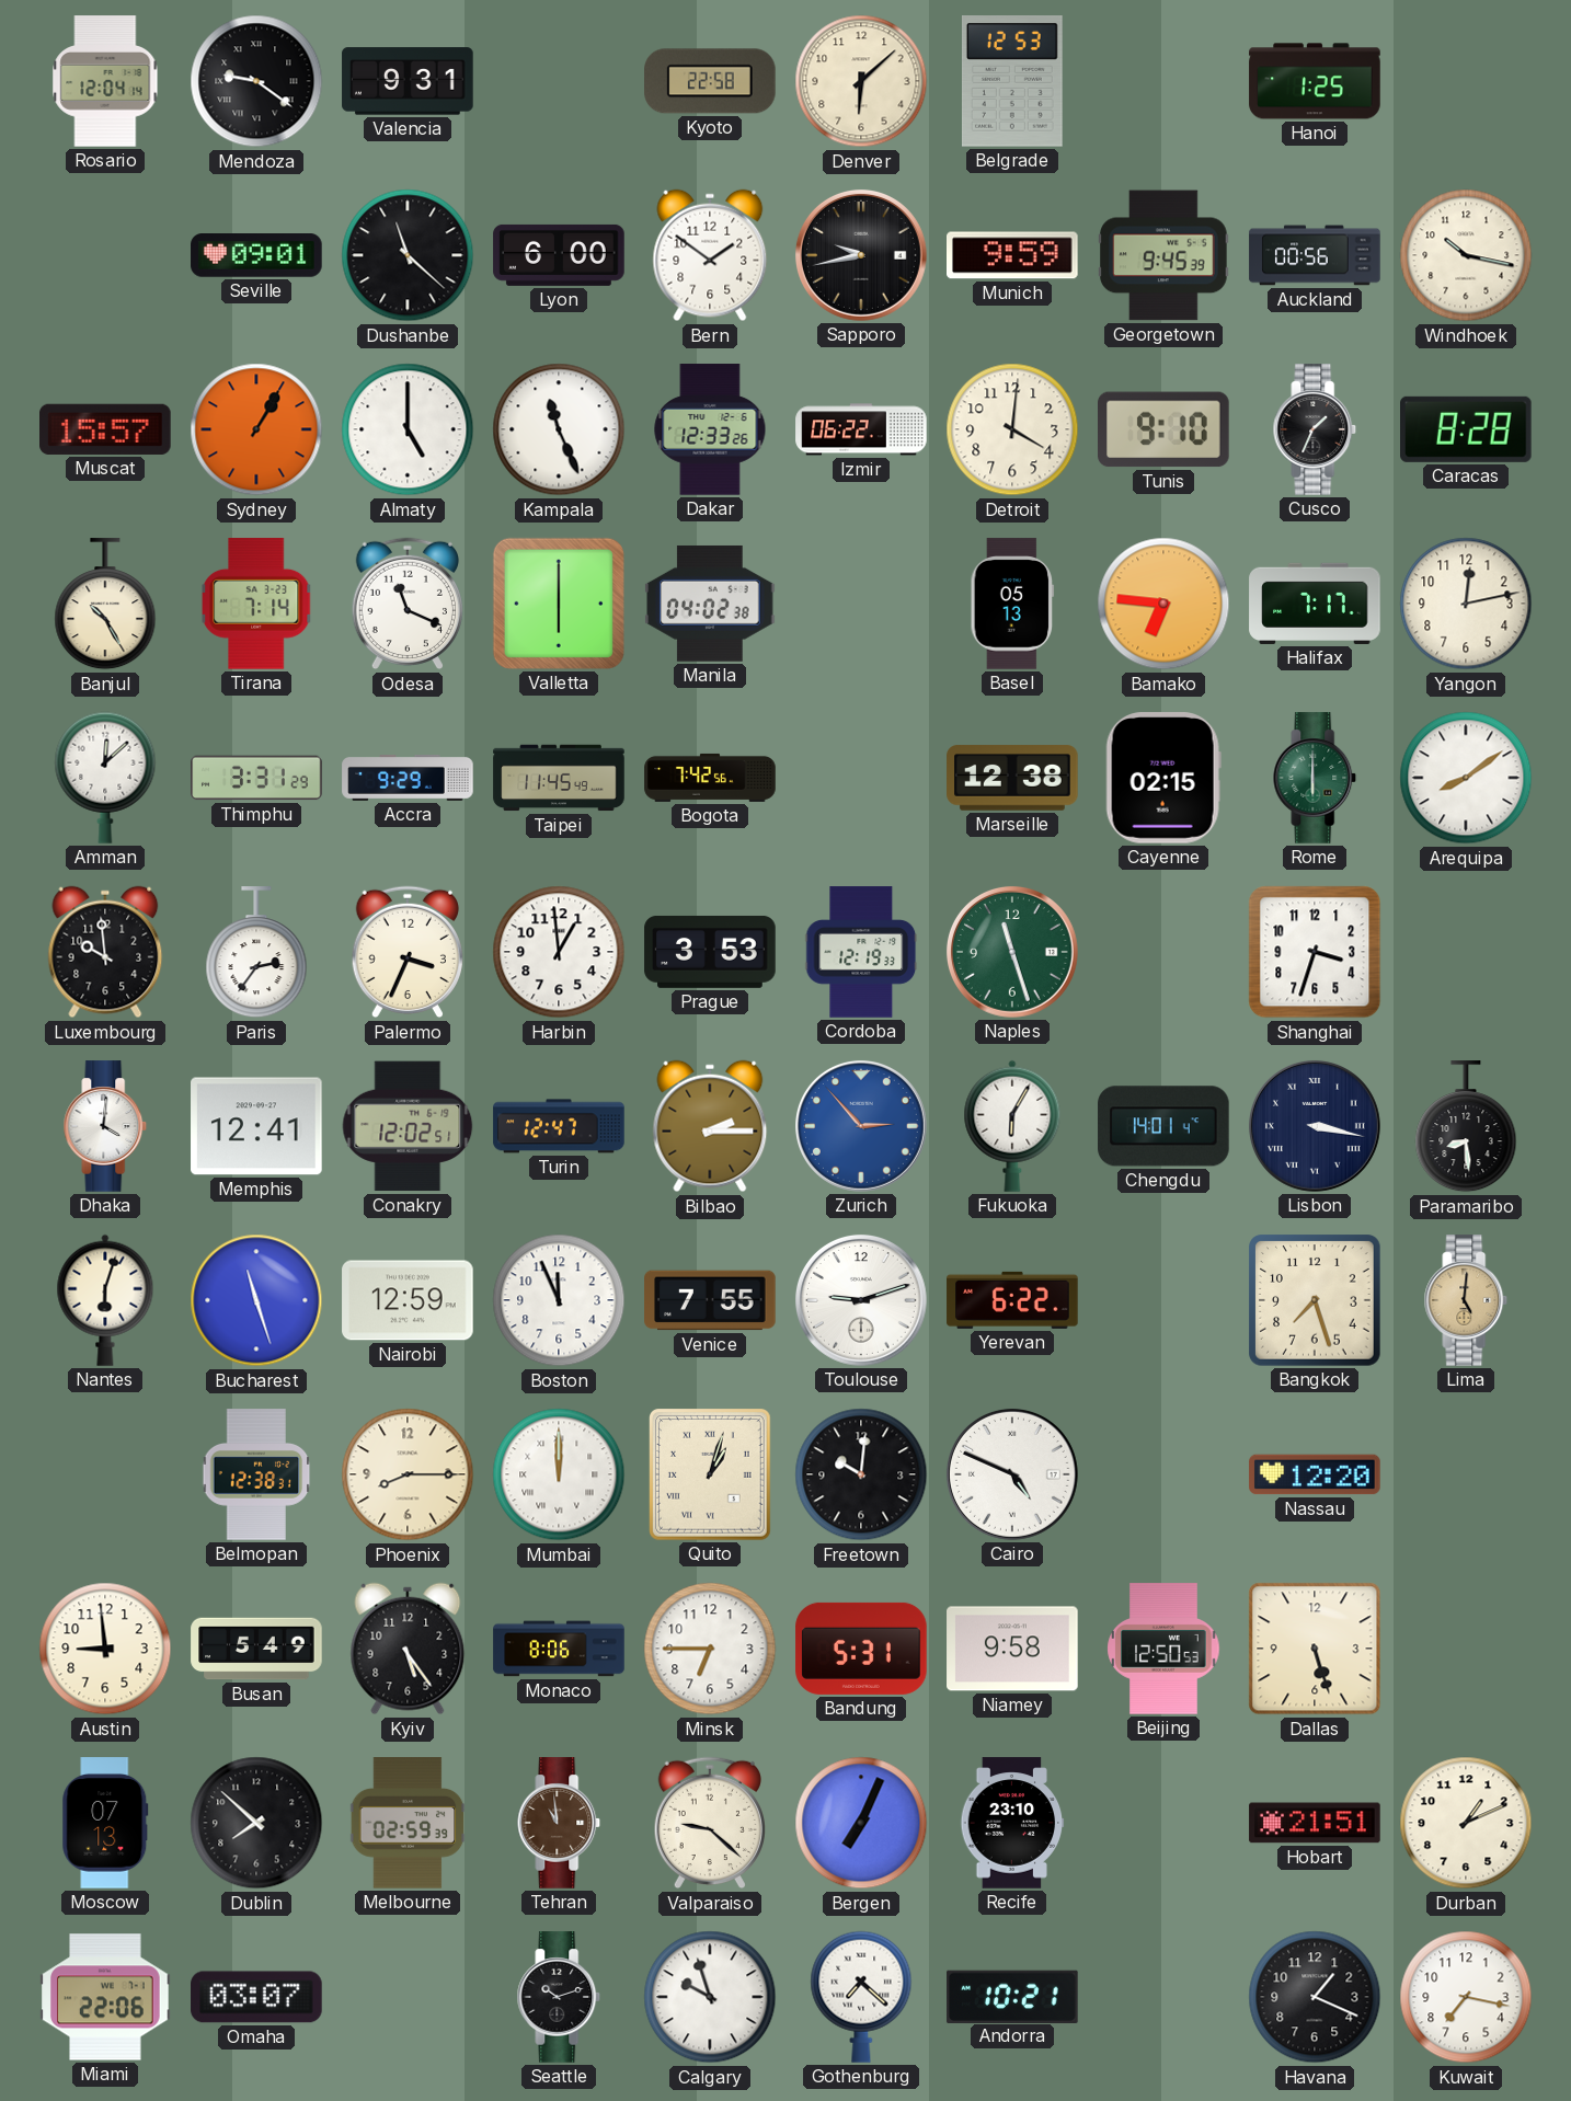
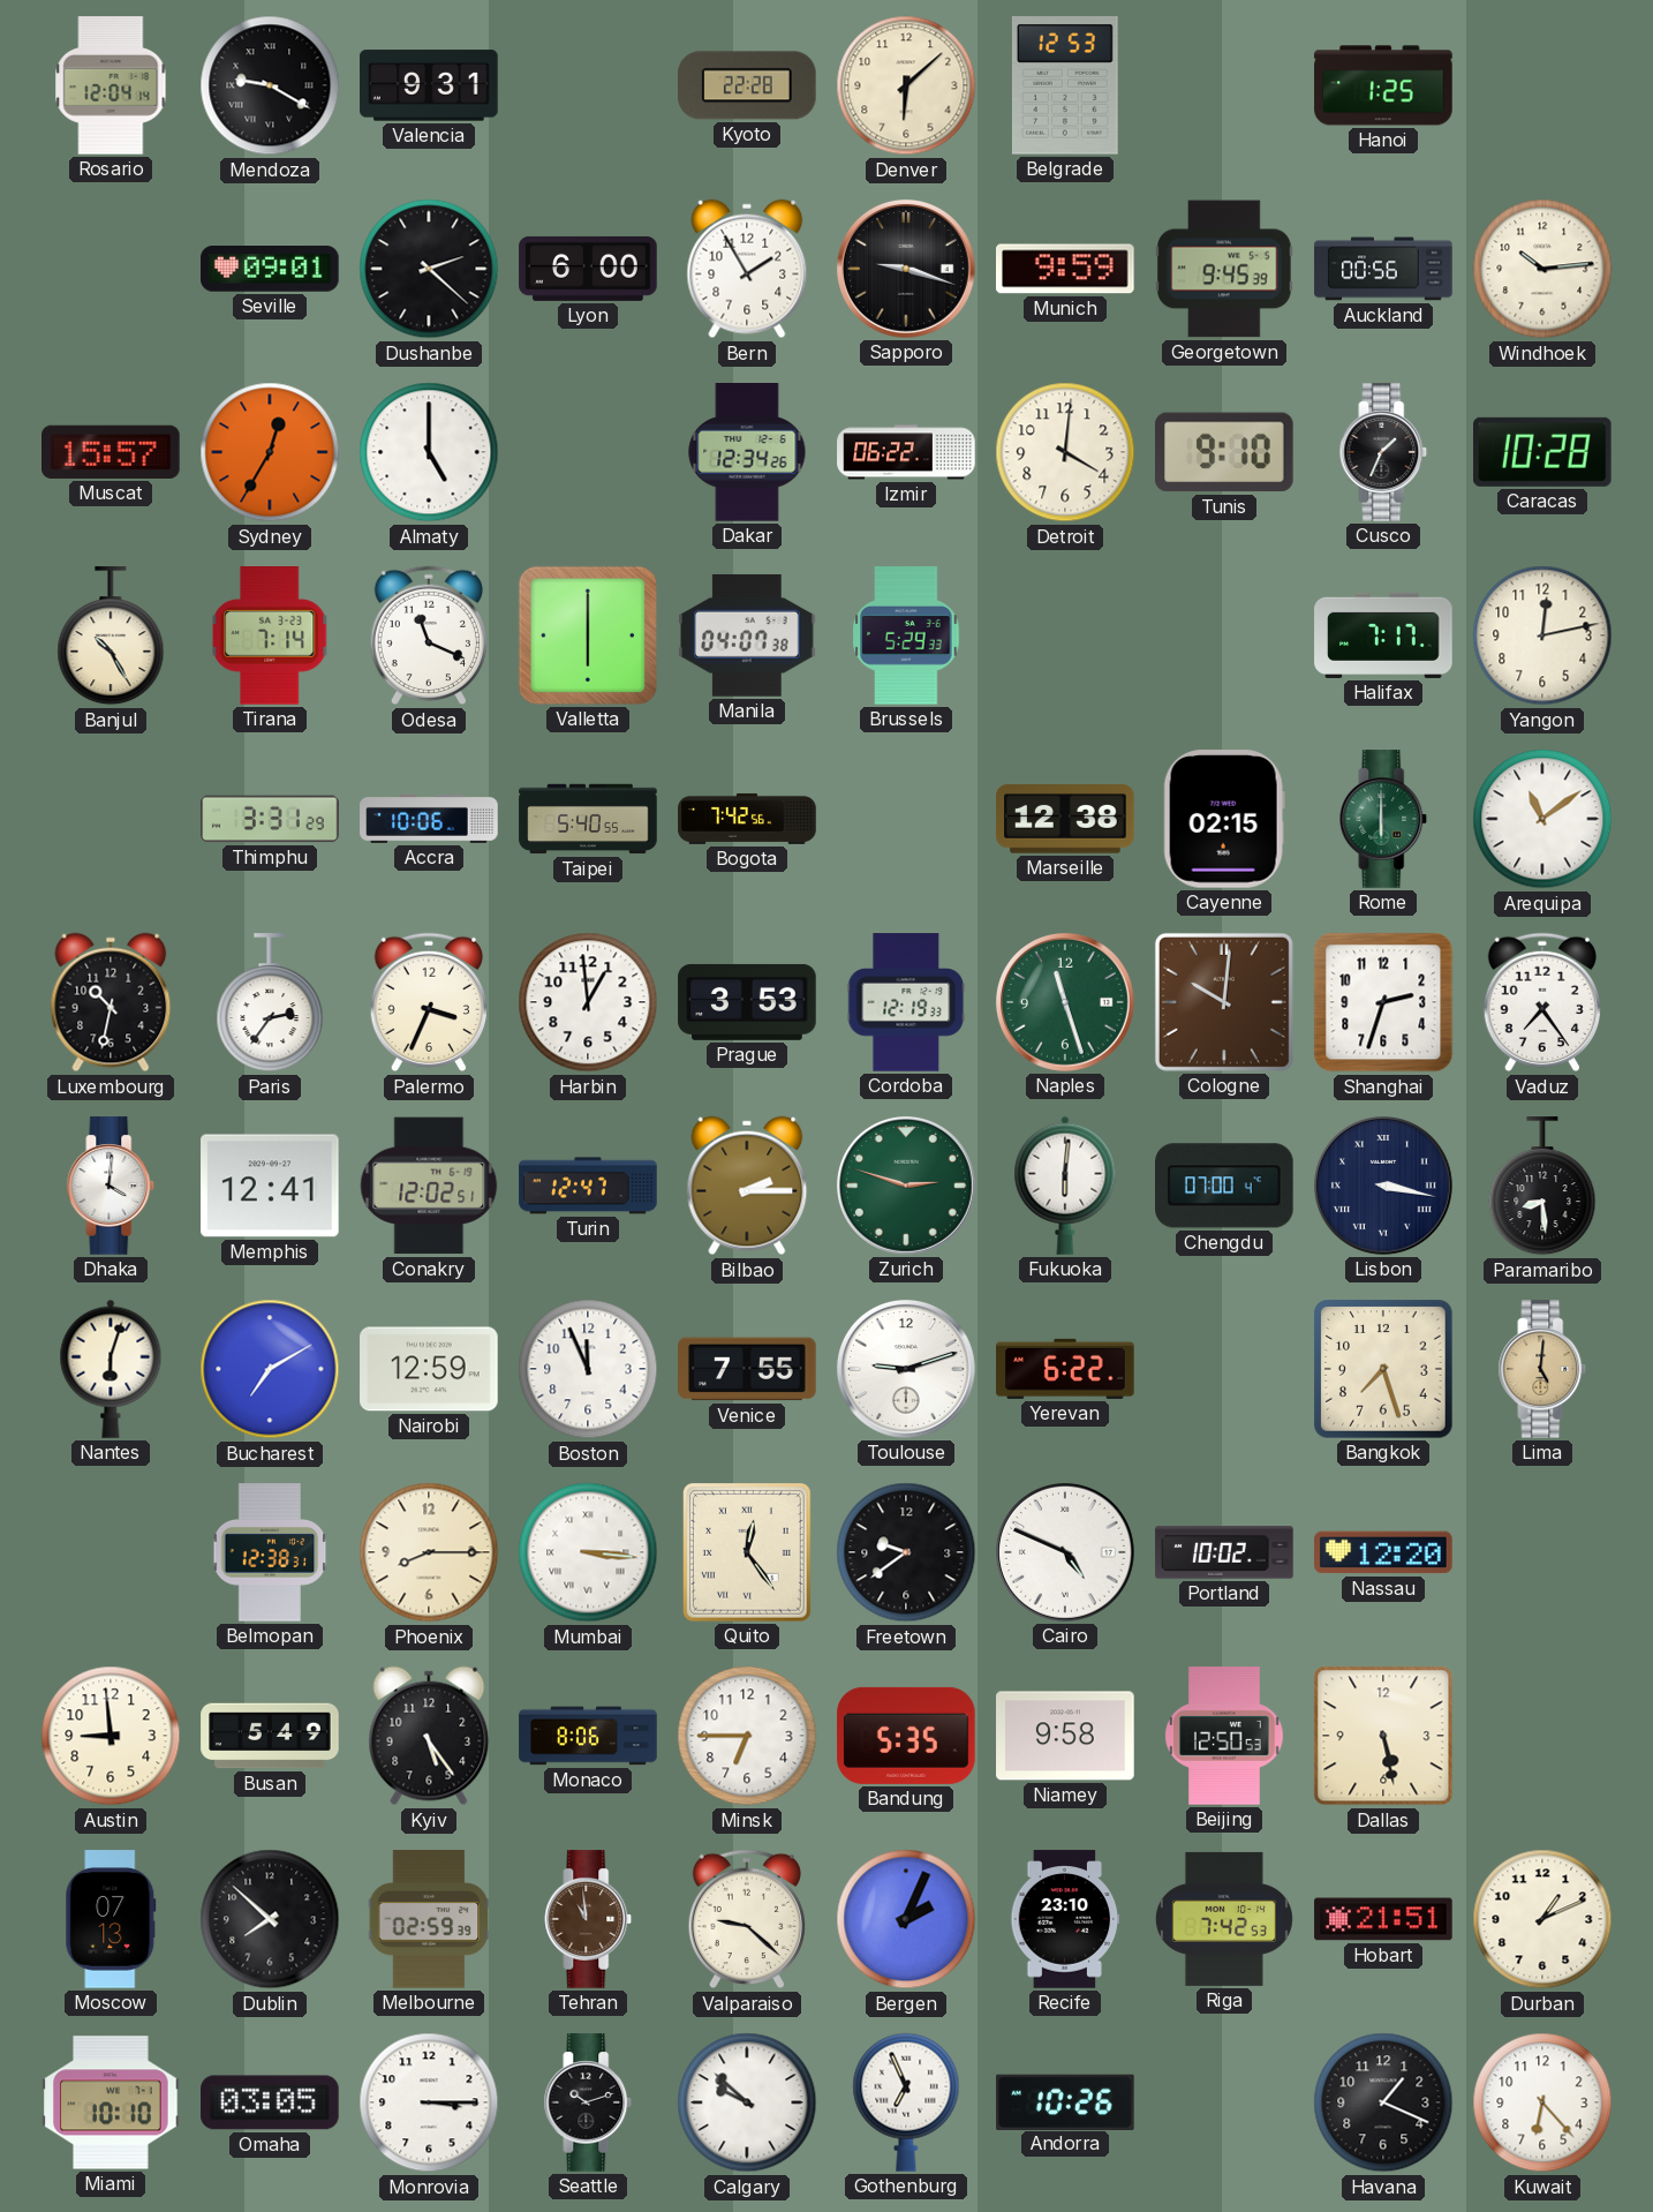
Mendoza: 9:21 -> 9:20 (270, 85)
Kyoto: 22:58 -> 22:28 (748, 85)
Dushanbe: 11:22 -> 2:22 (429, 269)
Bern: 1:51 -> 1:55 (747, 269)
Sapporo: 9:43 -> 9:18 (906, 269)
Windhoek: 10:17 -> 10:14 (1542, 269)
Sydney: 1:05 -> 12:35 (270, 452)
Kampala: 11:26 -> none (559, 429)
Dakar: 12:33 -> 12:34 (747, 452)
Caracas: 8:28 -> 10:28 (1543, 452)
Manila: 04:02 -> 04:07 (747, 635)
Brussels: none -> 5:29 (906, 635)
Basel: 05:13 -> none (1012, 604)
Bamako: 6:46 -> none (1163, 604)
Amman: 12:08 -> none (105, 778)
Accra: 9:29 -> 10:06 (429, 820)
Taipei: 11:45 -> 5:40 (588, 819)
Arequipa: 8:09 -> 11:09 (1542, 819)
Luxembourg: 9:59 -> 10:32 (111, 1002)
Cologne: none -> 10:01 (1224, 1002)
Shanghai: 3:33 -> 2:33 (1383, 1002)
Vaduz: none -> 7:24 (1542, 1002)
Zurich: 2:53 -> 2:48 (906, 1186)
Zurich dial: blue -> green (906, 1186)
Fukuoka: 6:05 -> 6:01 (1065, 1186)
Chengdu: 14:01 -> 07:00 (1224, 1186)
Bucharest: 11:27 -> 7:10 (270, 1369)
Mumbai: 12:00 -> 3:16 (588, 1552)
Quito: 1:03 -> 12:24 (748, 1553)
Freetown: 10:01 -> 9:39 (906, 1552)
Portland: none -> 10:02 (1224, 1552)
Bandung: 5:31 -> 5:35 (906, 1736)
Dallas: 5:27 -> 5:28 (1383, 1736)
Bergen: 7:04 -> 2:04 (906, 1919)
Riga: none -> 7:42 (1224, 1919)
Miami: 22:06 -> 10:10 (111, 2102)
Omaha: 03:07 -> 03:05 (270, 2102)
Monrovia: none -> 3:15 (429, 2102)
Calgary: 9:57 -> 9:52 (747, 2102)
Gothenburg: 7:22 -> 6:56 (906, 2102)
Andorra: 10:21 -> 10:26 (1065, 2101)
Kuwait: 7:17 -> 6:23 (1542, 2102)
